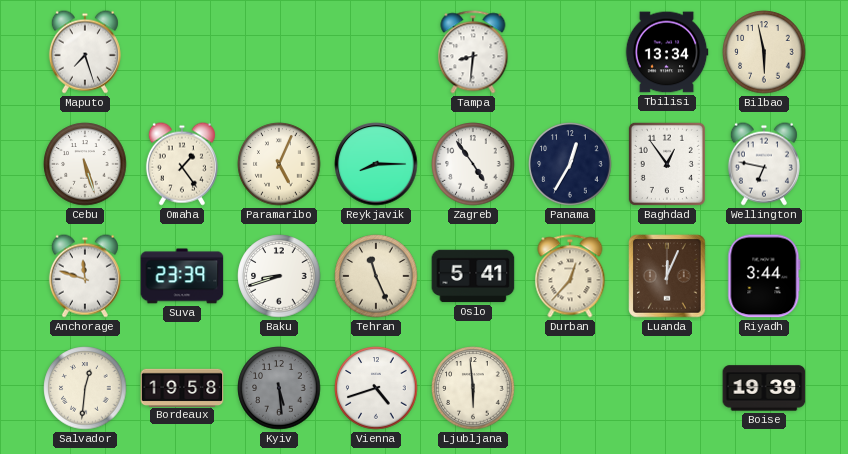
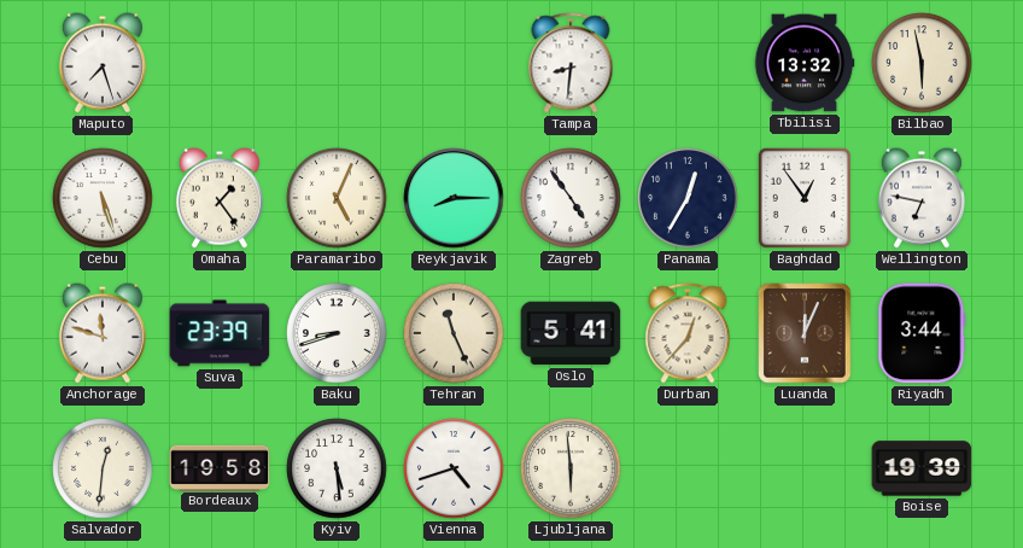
Tbilisi: 13:34 -> 13:32 (805, 63)
Kyiv dial: grey -> white (337, 468)
